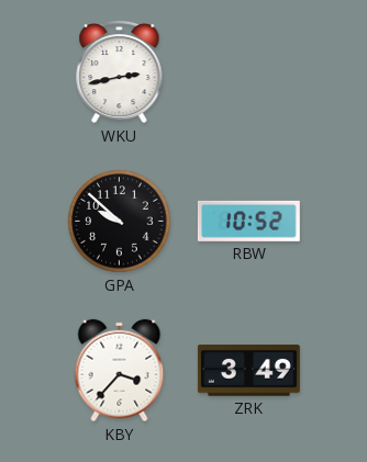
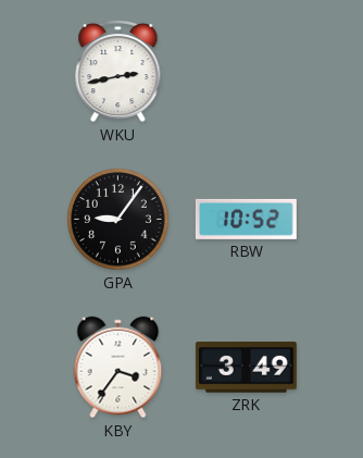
GPA: 9:52 -> 9:06 (118, 220)
KBY: 3:37 -> 3:36 (118, 368)
